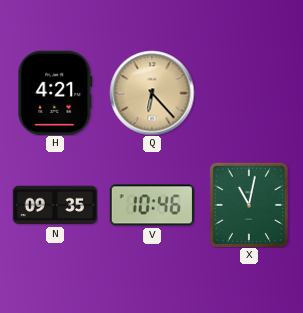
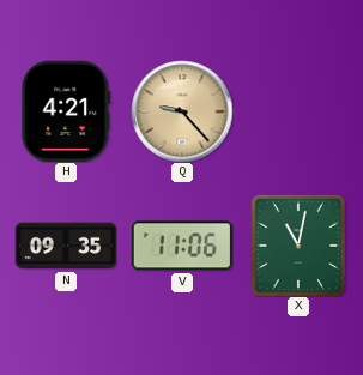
Q: 6:23 -> 9:23 (182, 111)
V: 10:46 -> 11:06 (182, 246)
